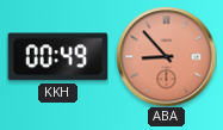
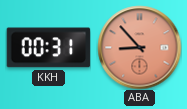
KKH: 00:49 -> 00:31 (48, 48)
